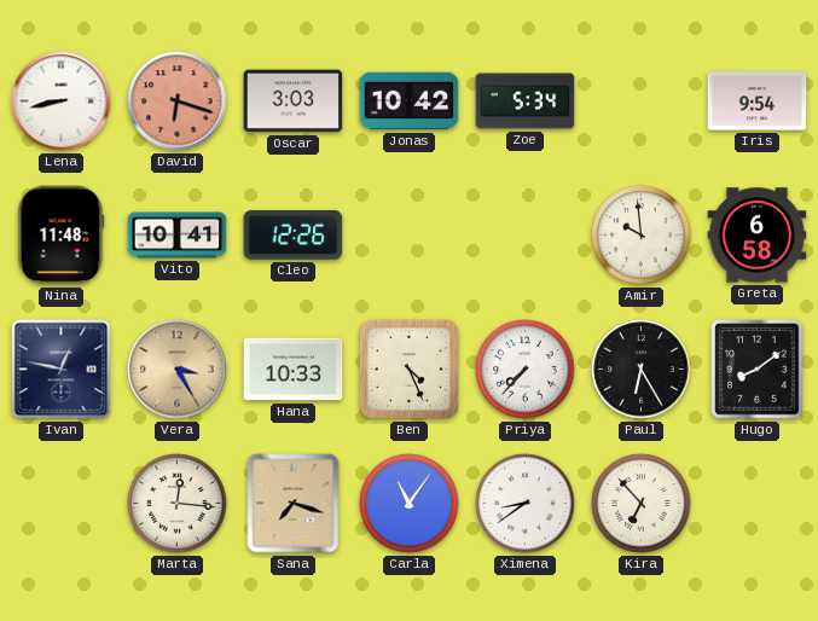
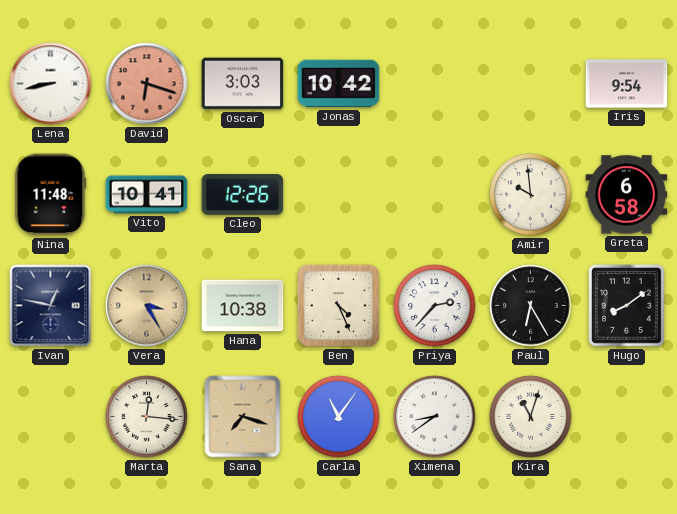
Zoe: 5:34 -> none (526, 101)
Hana: 10:33 -> 10:38 (243, 306)
Priya: 7:37 -> 2:37 (435, 306)
Kira: 6:53 -> 11:03 (531, 417)
